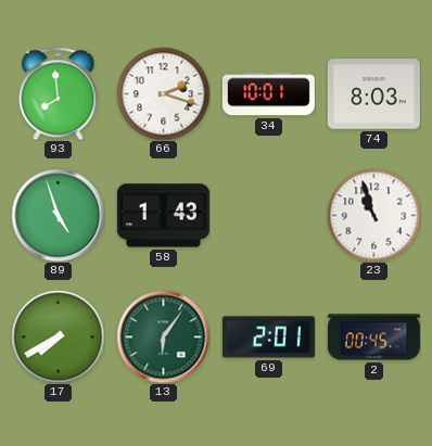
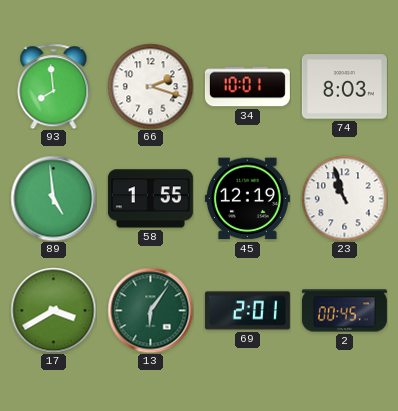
89: 4:57 -> 4:59 (53, 198)
58: 1:43 -> 1:55 (150, 199)
45: none -> 12:19 (247, 199)
17: 7:40 -> 3:40 (53, 310)
